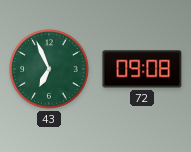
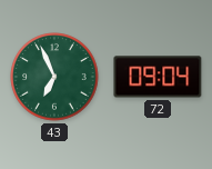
72: 09:08 -> 09:04 (158, 77)
